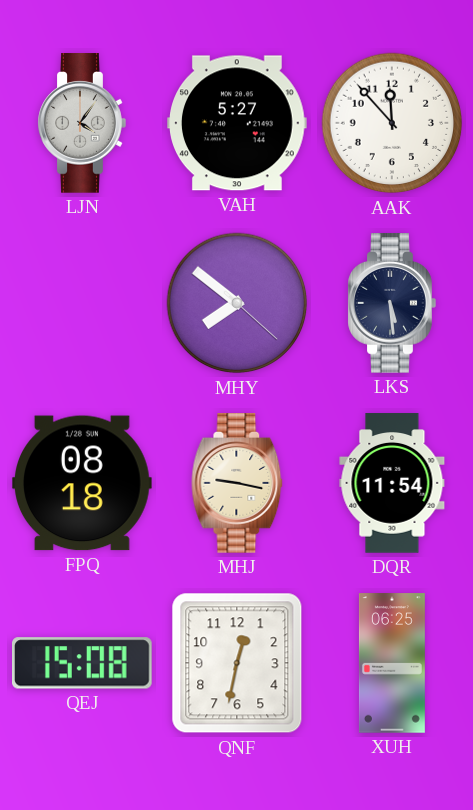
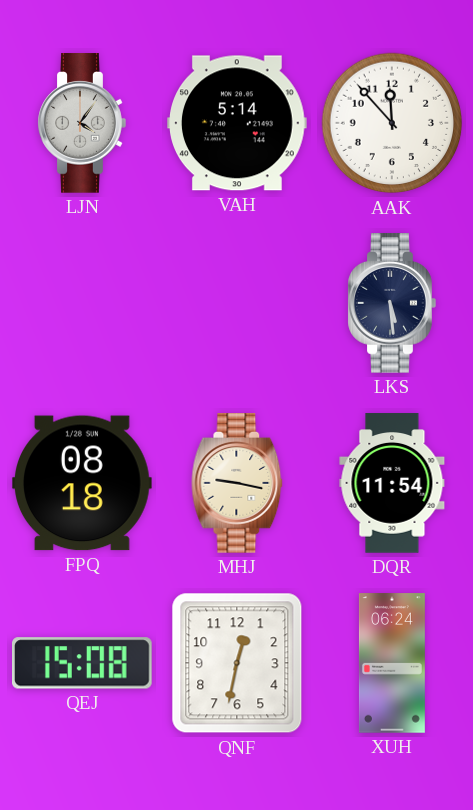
VAH: 5:27 -> 5:14 (238, 123)
MHY: 7:51 -> none (237, 303)
XUH: 06:25 -> 06:24 (392, 663)
